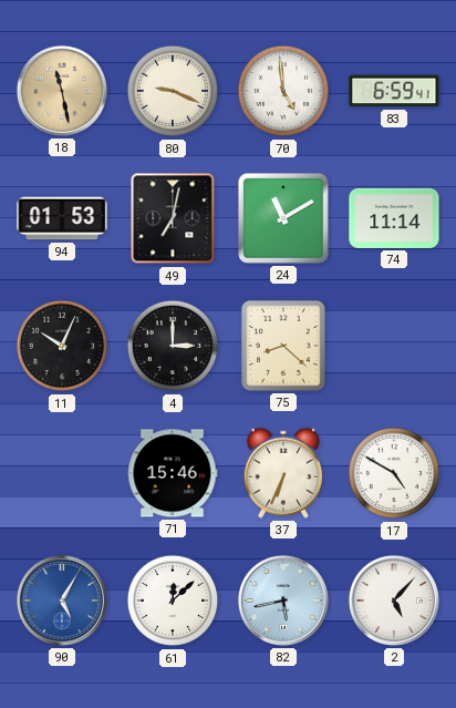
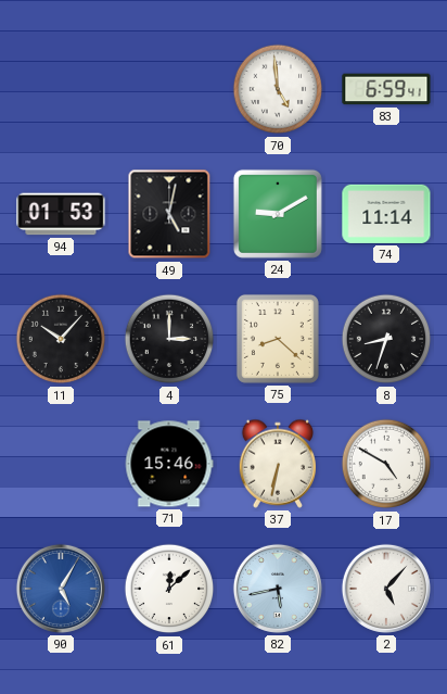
18: 11:28 -> none (62, 91)
80: 9:19 -> none (173, 91)
49: 7:02 -> 5:02 (169, 214)
24: 11:10 -> 9:10 (278, 214)
11: 10:04 -> 10:07 (61, 339)
8: none -> 8:33 (386, 339)
37: 6:34 -> 6:32 (277, 464)
